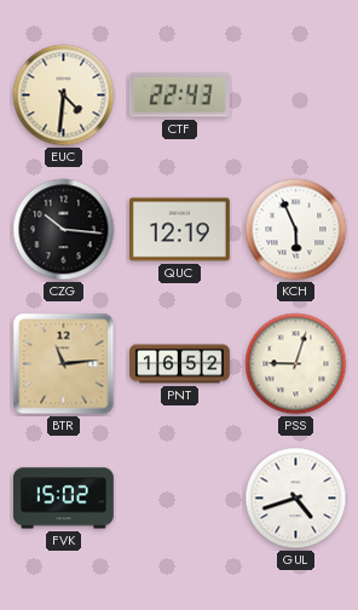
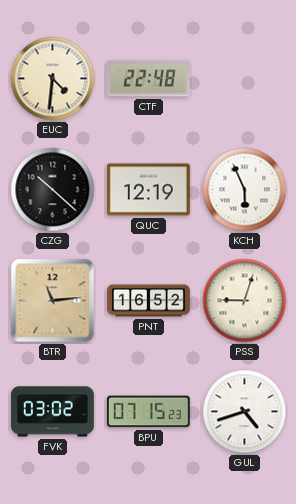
CTF: 22:43 -> 22:48 (148, 79)
CZG: 10:16 -> 10:22 (53, 190)
FVK: 15:02 -> 03:02 (52, 412)
BPU: none -> 07:15 (148, 412)
